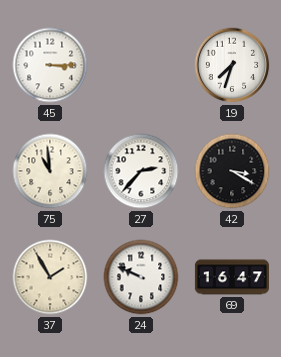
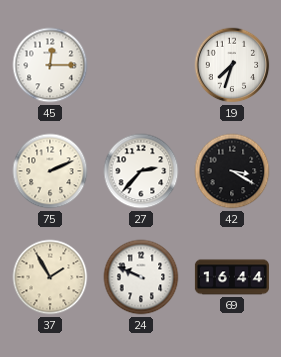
45: 3:15 -> 12:15 (50, 65)
75: 10:59 -> 2:11 (50, 171)
69: 16:47 -> 16:44 (232, 277)
